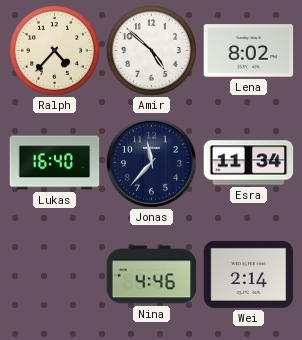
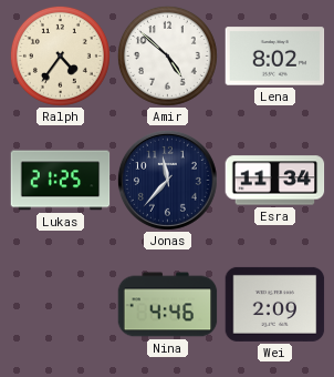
Ralph: 4:37 -> 4:36 (60, 55)
Lukas: 16:40 -> 21:25 (61, 181)
Wei: 2:14 -> 2:09 (275, 304)
